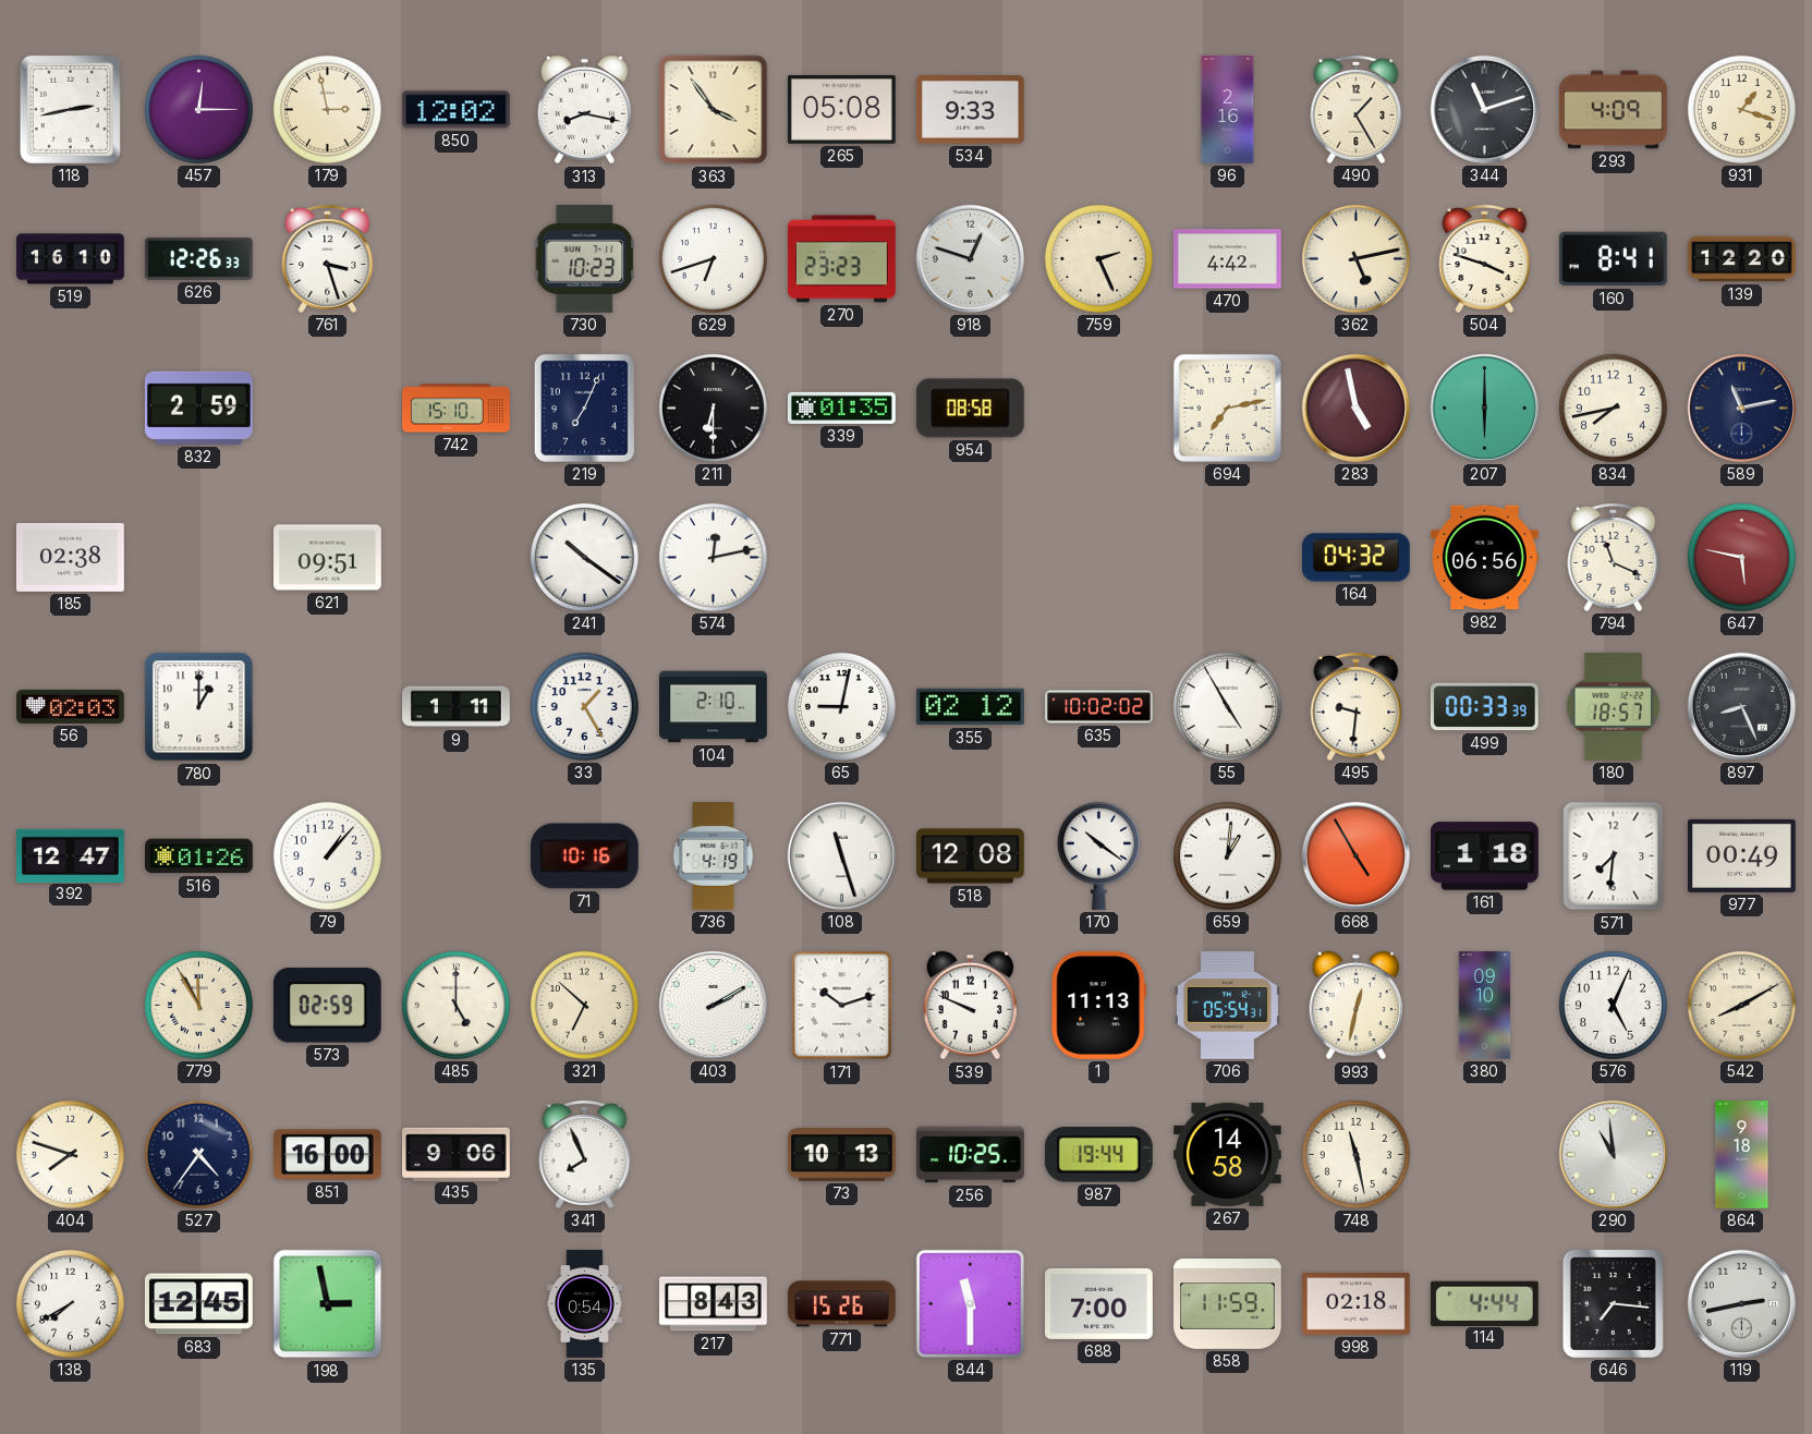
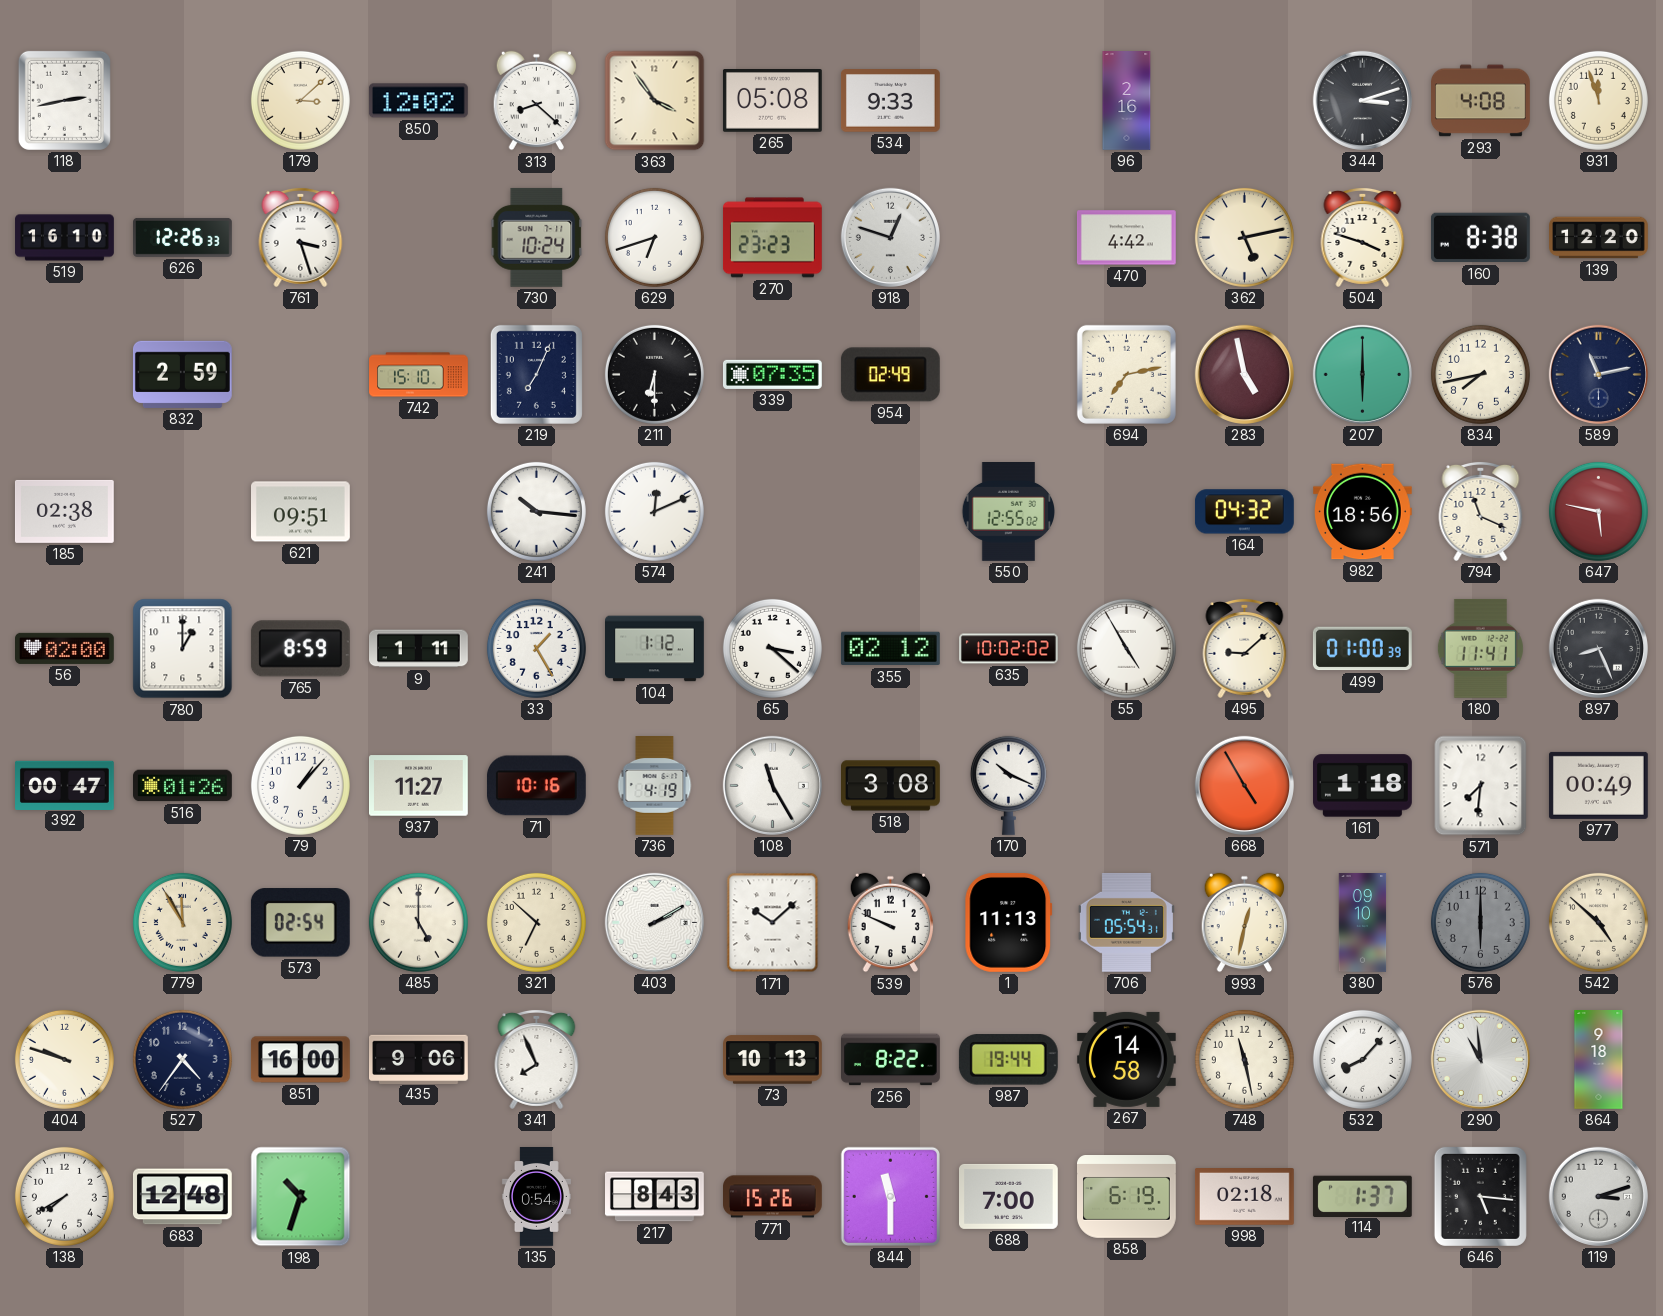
457: 12:15 -> none (198, 109)
179: 2:58 -> 3:08 (300, 100)
313: 8:17 -> 8:22 (536, 101)
490: 1:25 -> none (1357, 109)
344: 11:12 -> 3:12 (1362, 100)
293: 4:09 -> 4:08 (1481, 101)
931: 1:18 -> 11:57 (1598, 100)
730: 10:23 -> 10:24 (537, 237)
759: 2:26 -> none (1098, 258)
160: 8:41 -> 8:38 (1480, 238)
339: 01:35 -> 07:35 (773, 374)
954: 08:58 -> 02:49 (890, 375)
241: 10:21 -> 10:16 (536, 511)
574: 12:13 -> 12:11 (654, 511)
550: none -> 12:55 (1008, 512)
982: 06:56 -> 18:56 (1363, 512)
56: 02:03 -> 02:00 (65, 648)
765: none -> 8:59 (300, 649)
104: 2:10 -> 1:12 (655, 649)
65: 9:02 -> 3:22 (772, 648)
495: 9:31 -> 9:08 (1245, 648)
499: 00:33 -> 01:00 (1362, 649)
180: 18:57 -> 11:41 (1480, 648)
392: 12:47 -> 00:47 (65, 785)
937: none -> 11:27 (419, 786)
108: 11:27 -> 11:25 (772, 785)
518: 12:08 -> 3:08 (891, 786)
170: 10:21 -> 10:19 (1008, 785)
659: 1:01 -> none (1227, 855)
573: 02:59 -> 02:54 (300, 923)
171: 10:12 -> 10:08 (773, 923)
576: 5:04 -> 6:00 (1480, 922)
576 dial: white -> grey (1480, 922)
542: 8:10 -> 4:52 (1598, 922)
404: 7:48 -> 9:48 (64, 1059)
256: 10:25 -> 8:22 (891, 1060)
532: none -> 8:07 (1362, 1059)
683: 12:45 -> 12:48 (182, 1197)
198: 2:58 -> 10:33 (301, 1197)
858: 11:59 -> 6:19 (1127, 1197)
114: 4:44 -> 1:37 (1362, 1196)
646: 7:16 -> 5:16 (1480, 1196)
119: 2:43 -> 3:12 (1598, 1196)
